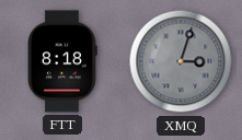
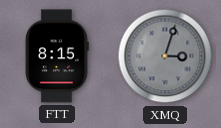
FTT: 8:18 -> 8:15 (57, 56)
